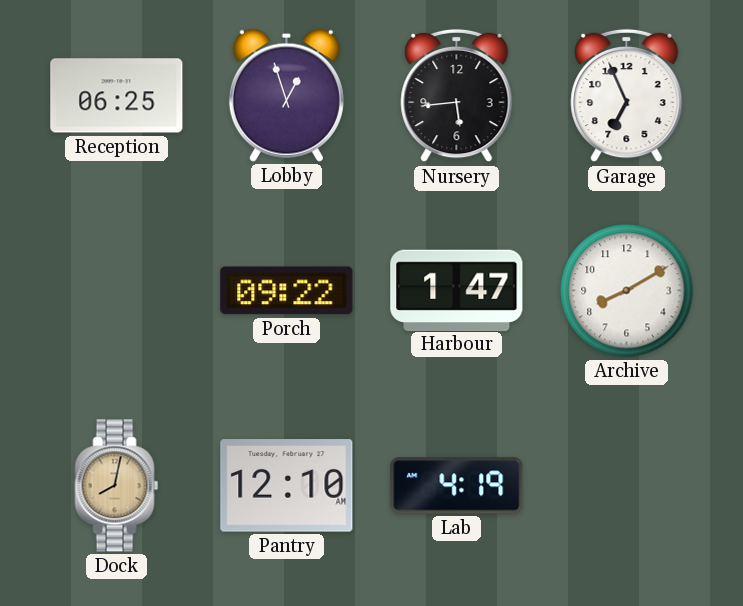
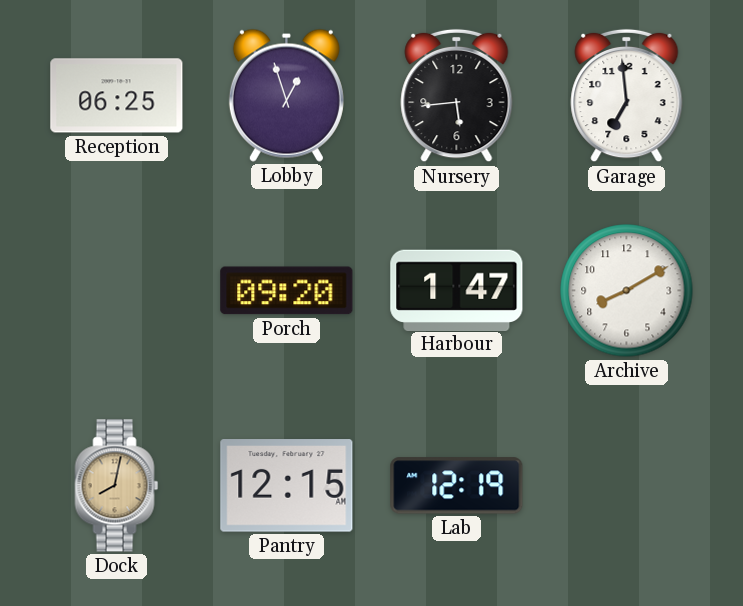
Garage: 6:56 -> 6:59 (627, 96)
Porch: 09:22 -> 09:20 (287, 291)
Pantry: 12:10 -> 12:15 (287, 486)
Lab: 4:19 -> 12:19 (457, 486)
